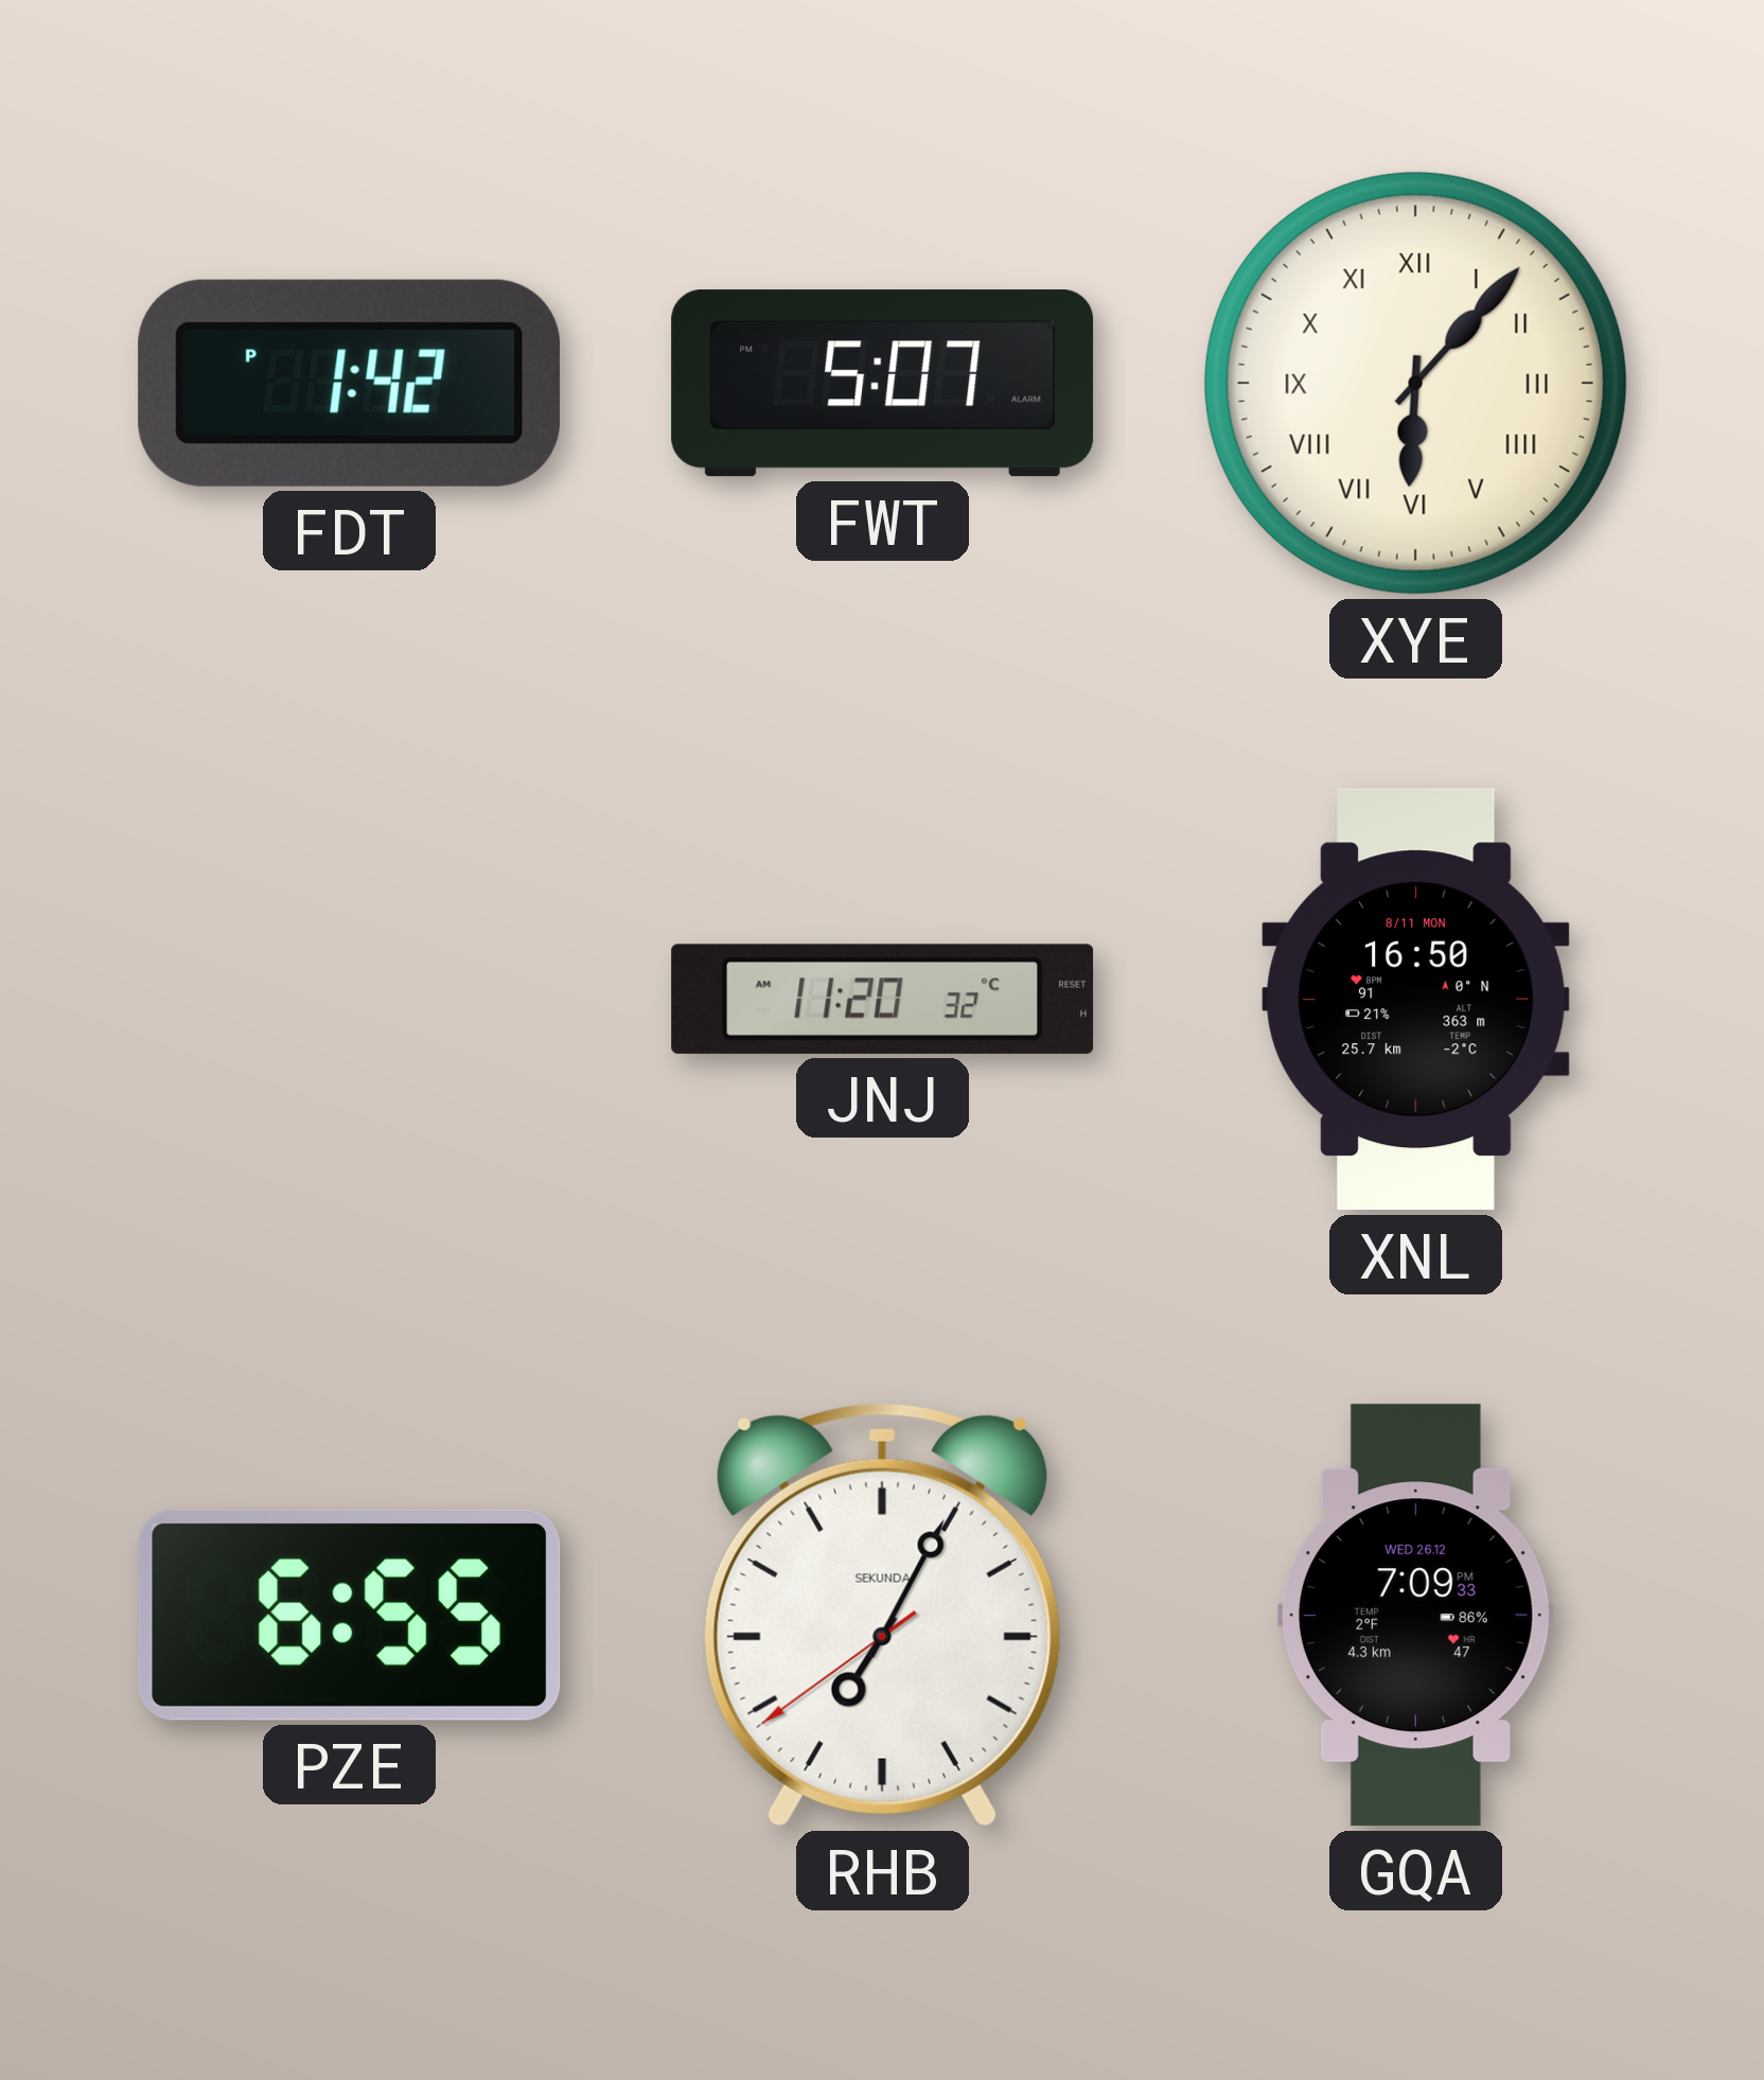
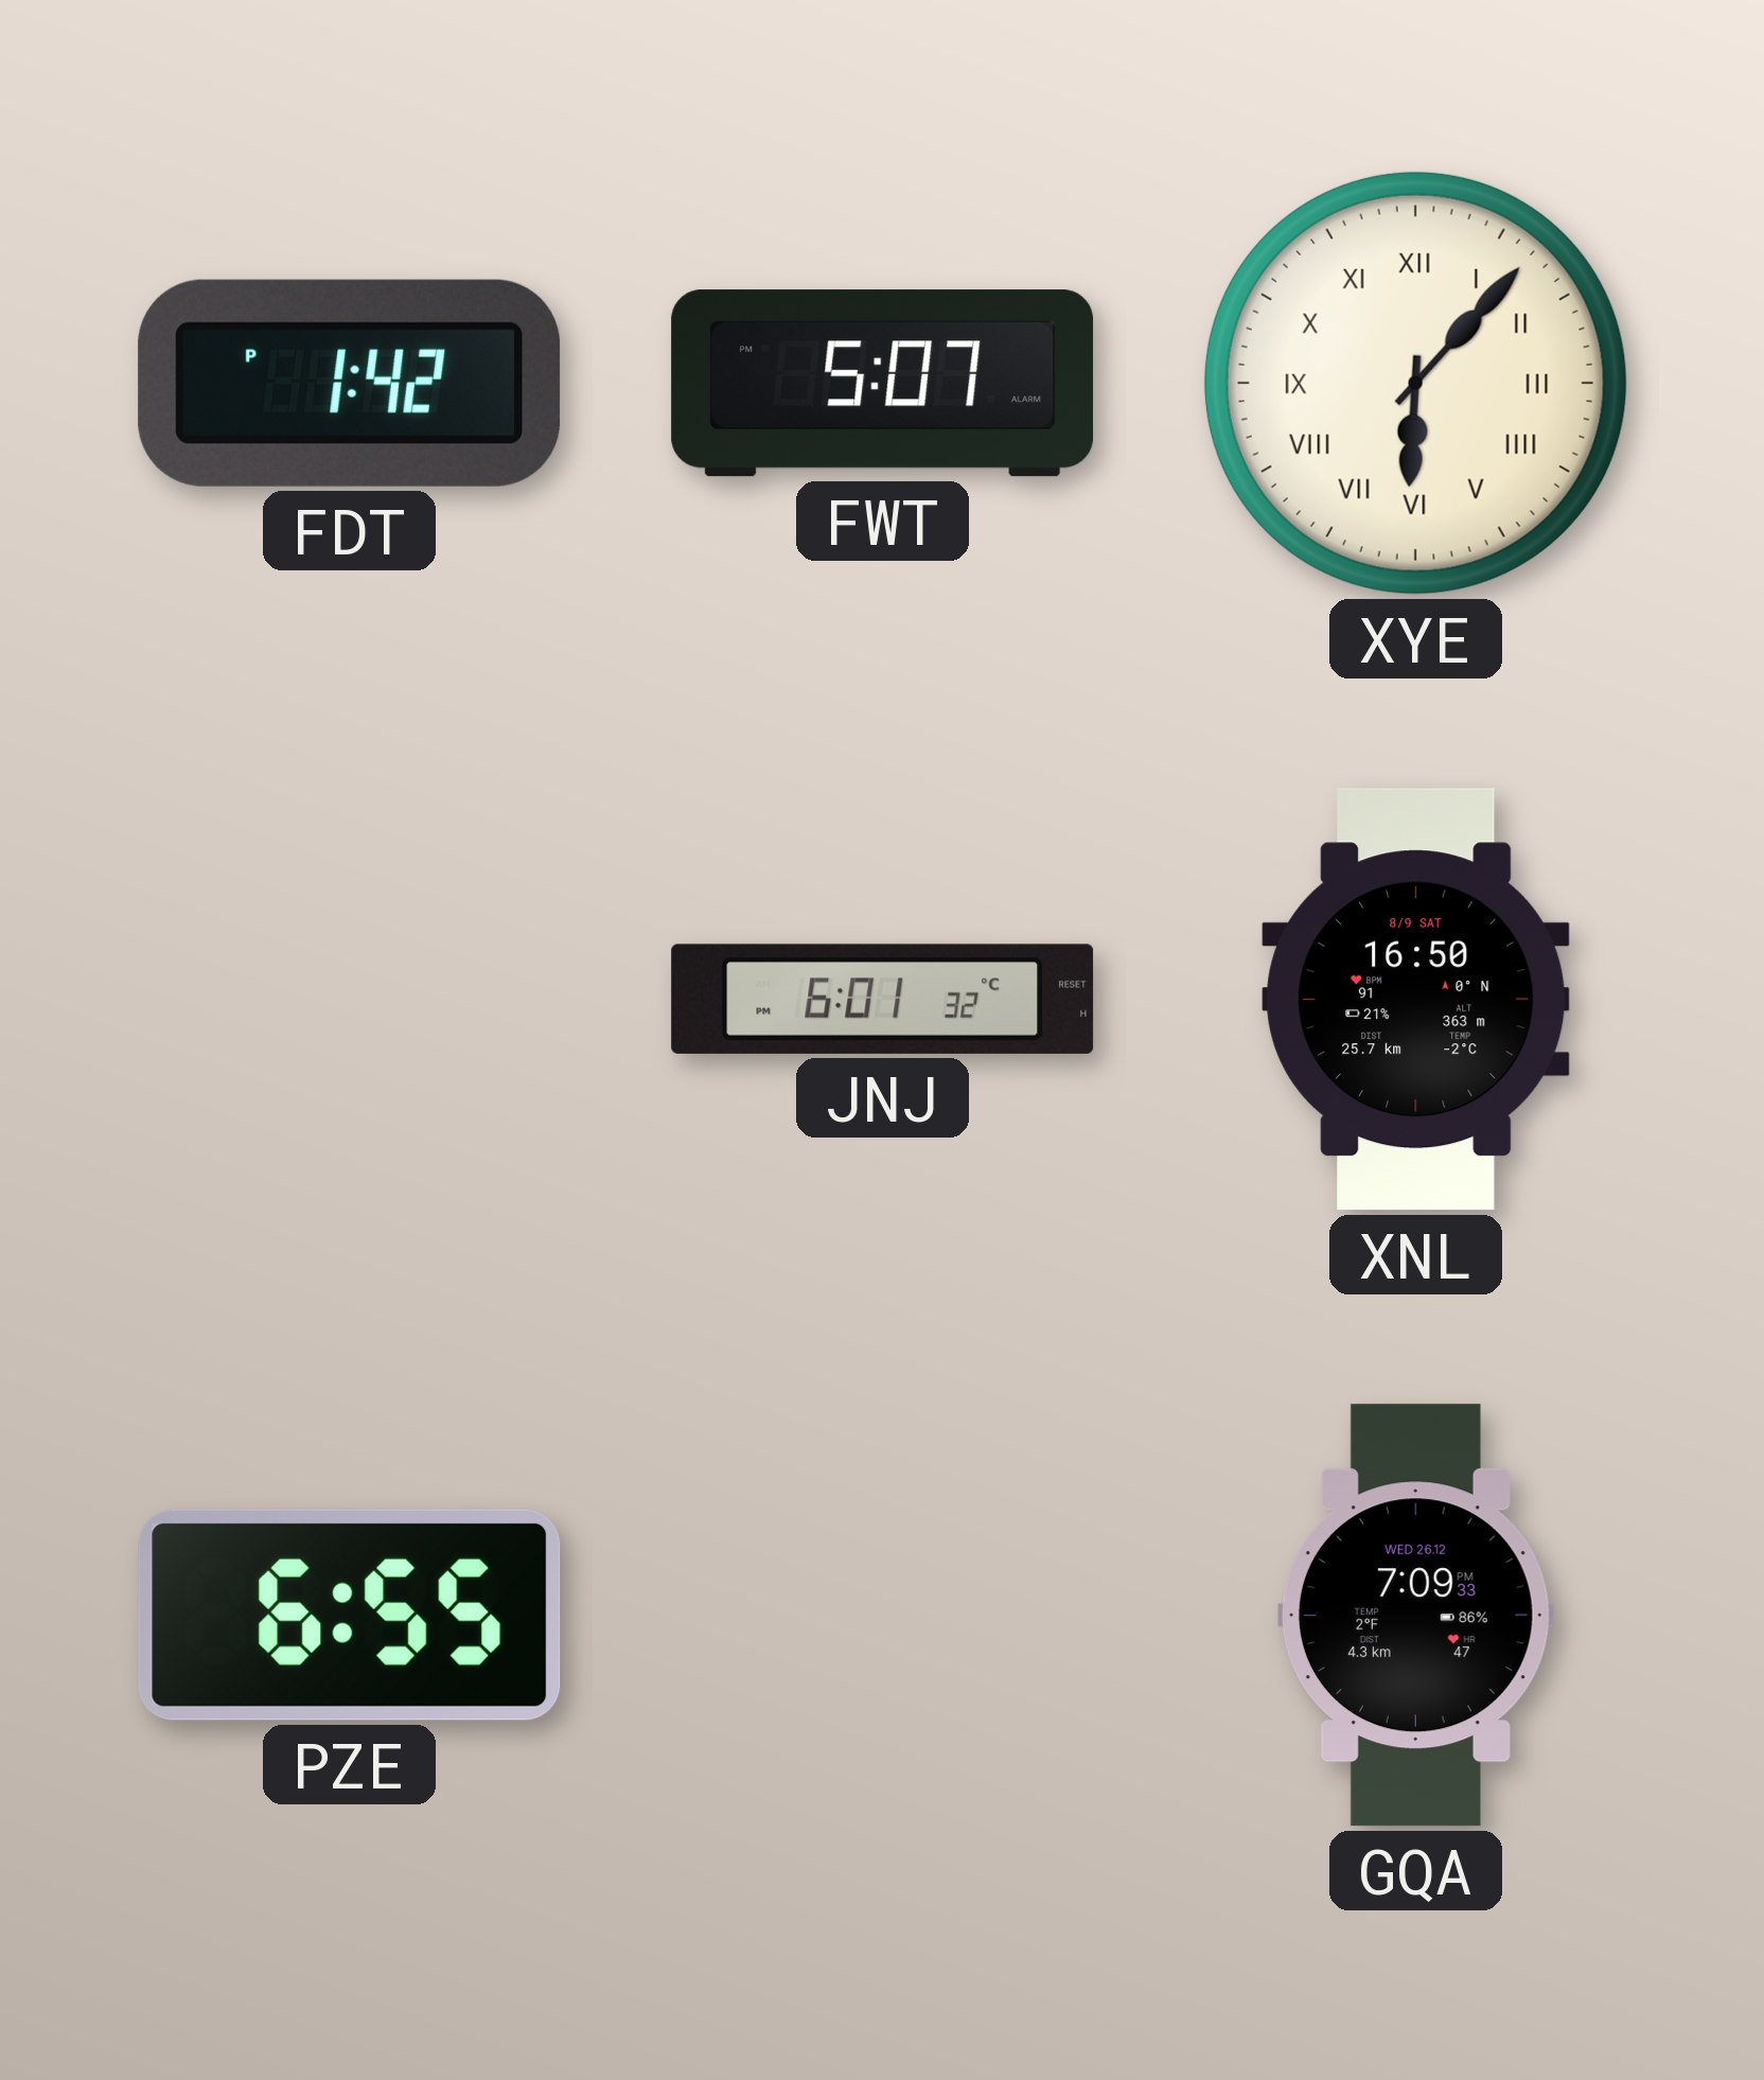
JNJ: 11:20 -> 6:01 (883, 999)
XNL date: 8/11 MON -> 8/9 SAT (1416, 1000)
RHB: 7:04 -> none (882, 1615)
